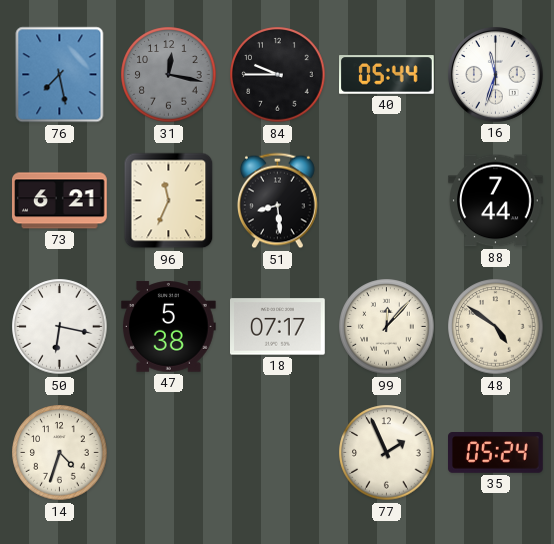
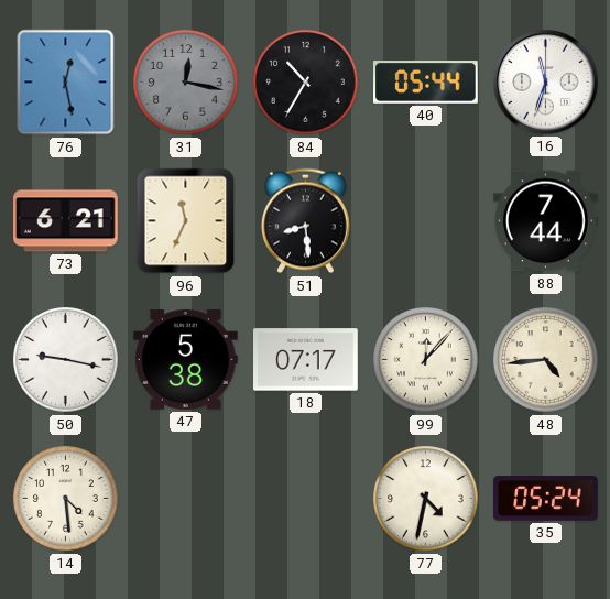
76: 7:28 -> 12:28 (66, 83)
84: 9:45 -> 10:35 (306, 83)
50: 6:17 -> 9:17 (66, 360)
48: 4:51 -> 4:44 (546, 360)
14: 4:33 -> 4:29 (66, 499)
77: 1:56 -> 4:32 (426, 499)
